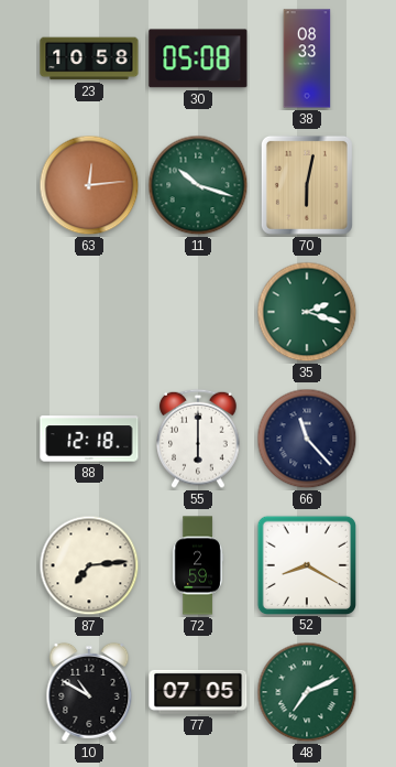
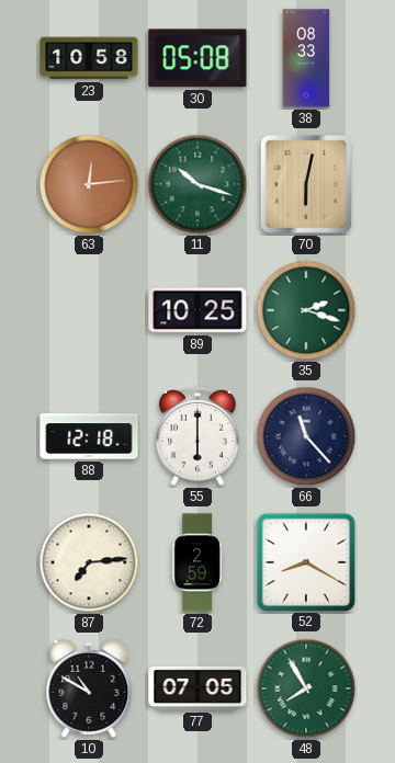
89: none -> 10:25 (198, 310)
48: 7:11 -> 7:55 (306, 688)
